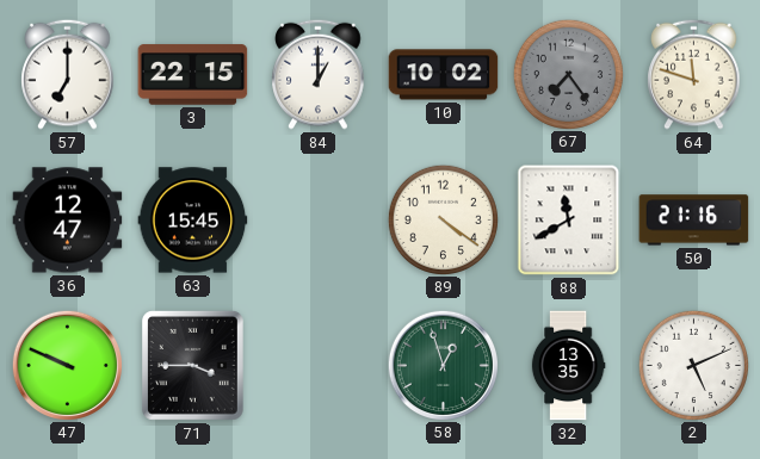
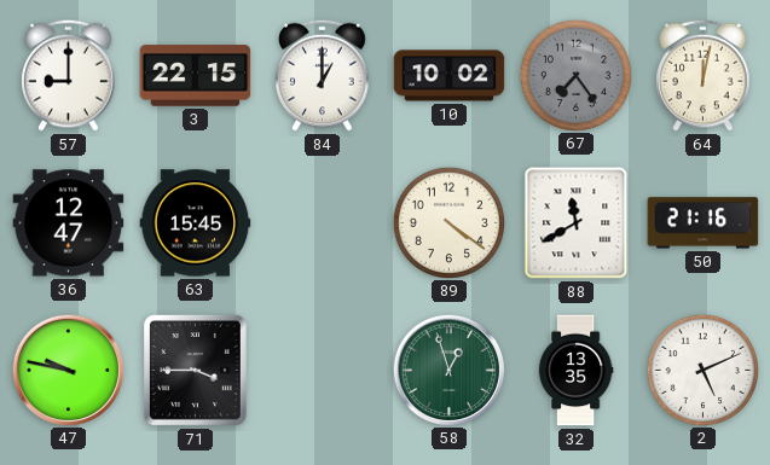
57: 7:00 -> 9:00 (69, 75)
64: 11:48 -> 12:02 (704, 75)
47: 9:49 -> 9:47 (68, 370)
